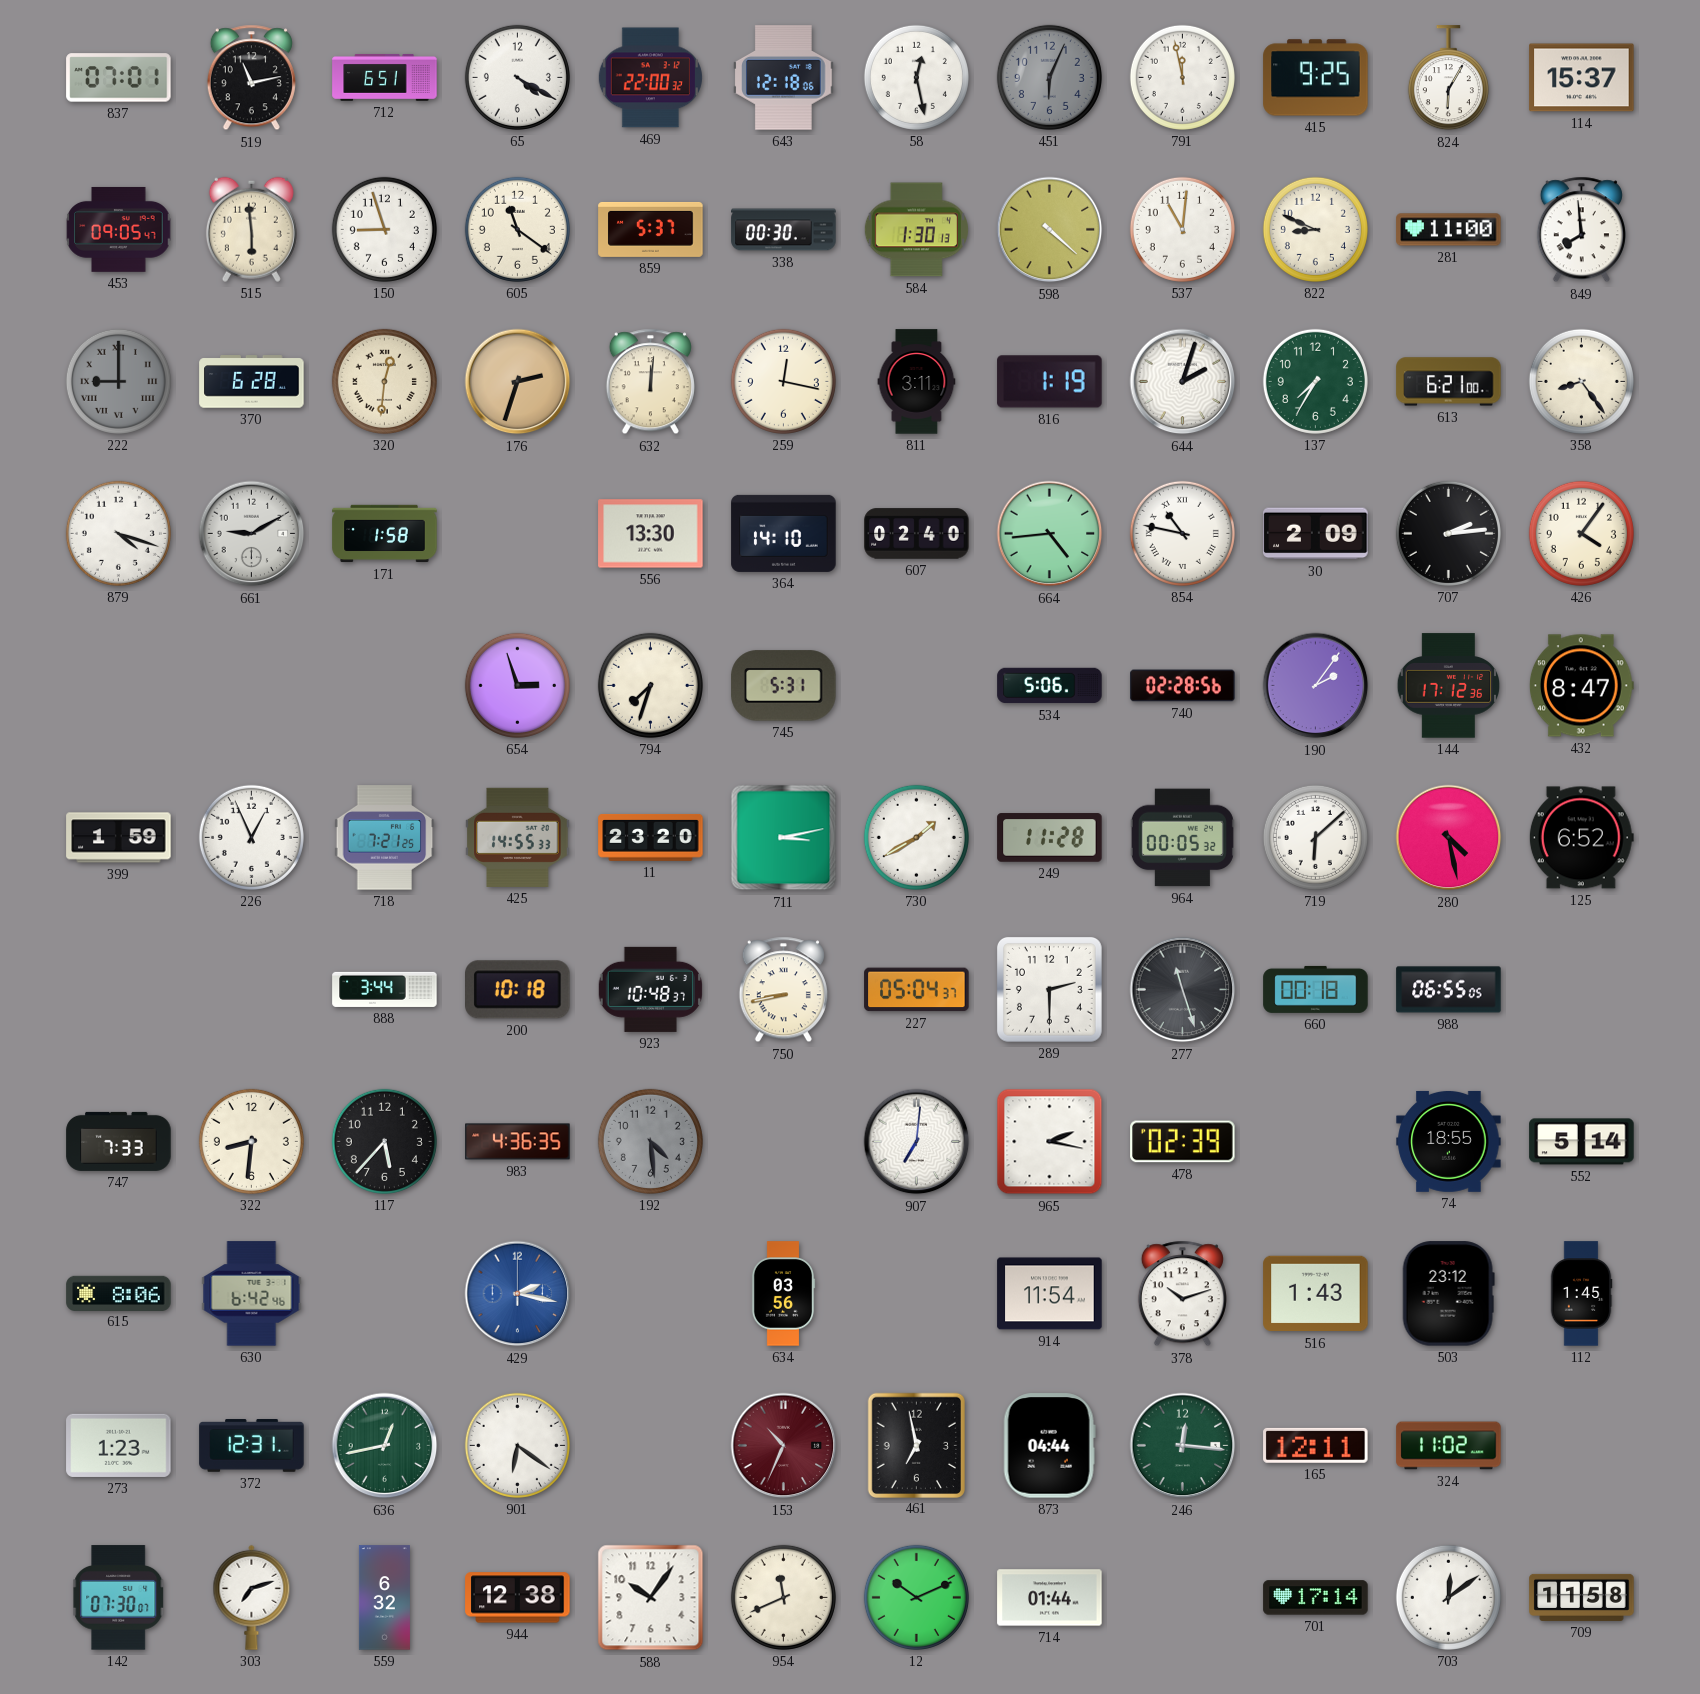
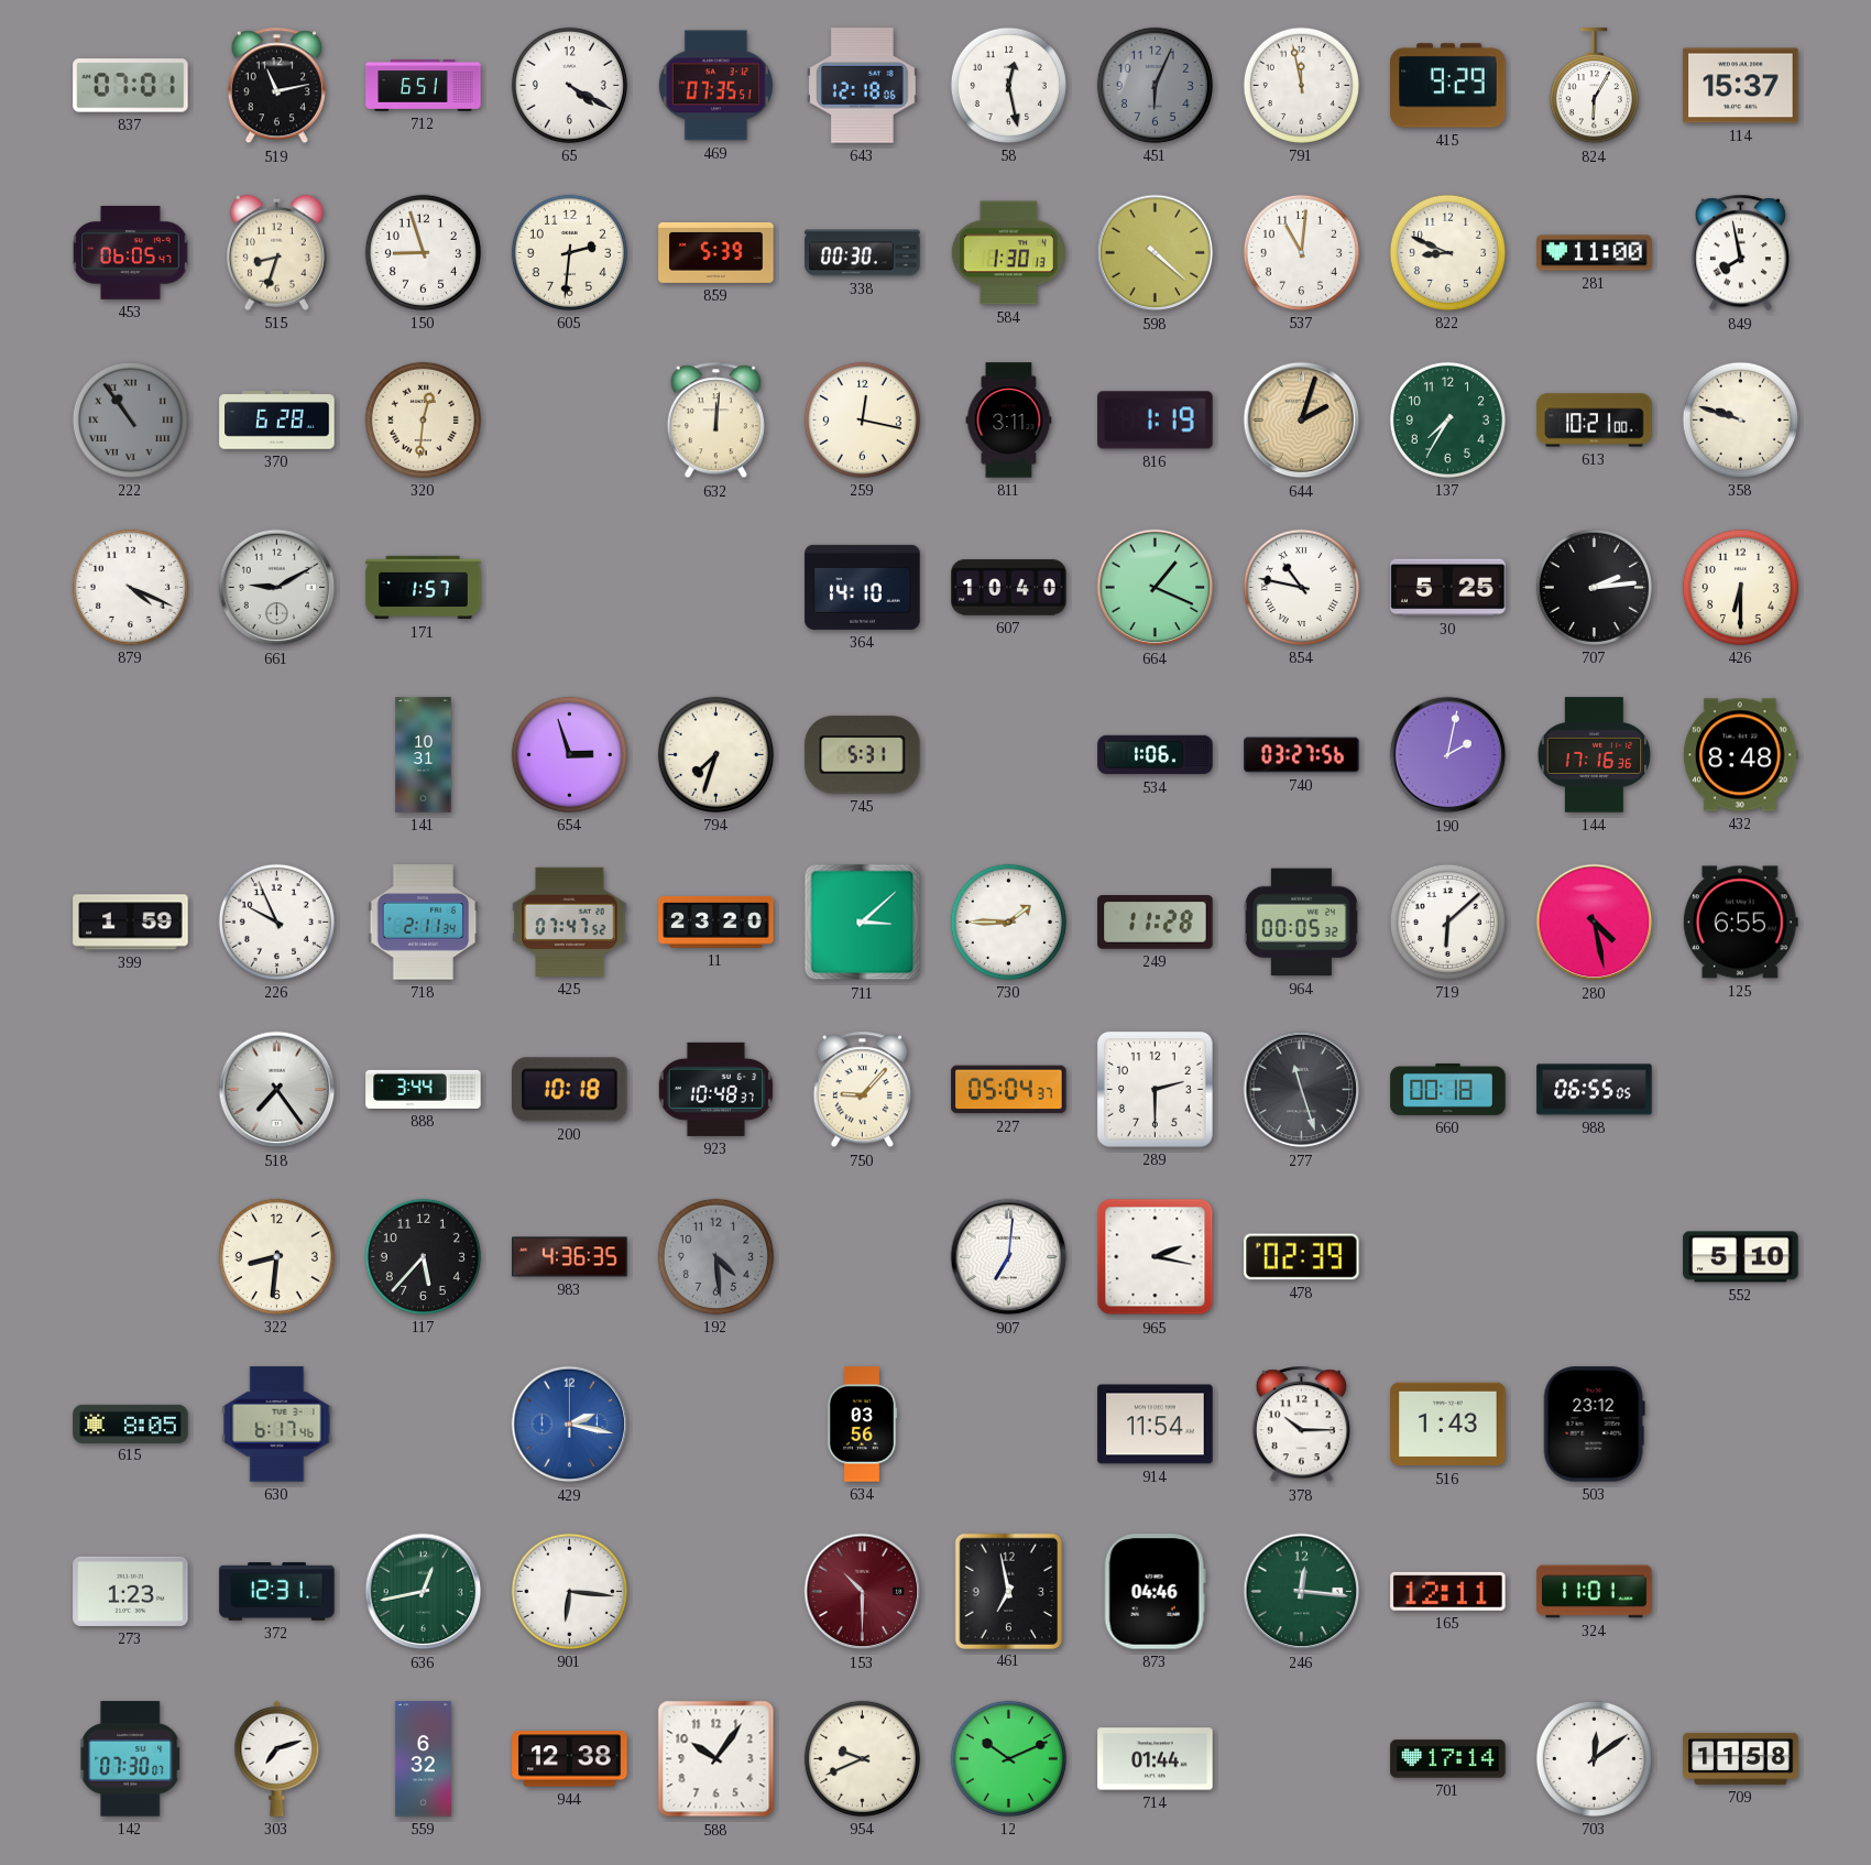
469: 22:00 -> 07:35 (715, 86)
415: 9:25 -> 9:29 (1448, 86)
453: 09:05 -> 06:05 (131, 252)
515: 5:59 -> 8:33 (276, 252)
605: 11:21 -> 2:31 (569, 252)
859: 5:37 -> 5:39 (716, 252)
849: 7:59 -> 7:58 (1740, 253)
222: 9:00 -> 10:54 (130, 419)
176: 2:33 -> none (518, 382)
644 dial: white -> champagne (1302, 421)
613: 6:21 -> 10:21 (1595, 421)
358: 8:24 -> 9:48 (1740, 419)
879: 4:18 -> 4:19 (130, 587)
171: 1:58 -> 1:57 (424, 588)
556: 13:30 -> none (651, 534)
607: 02:40 -> 10:40 (1009, 588)
664: 4:44 -> 1:19 (1156, 588)
30: 2:09 -> 5:25 (1448, 588)
426: 4:06 -> 6:30 (1740, 587)
141: none -> 10:31 (424, 755)
534: 5:06 -> 1:06 (1156, 755)
740: 02:28 -> 03:27 (1302, 755)
190: 2:06 -> 2:02 (1448, 755)
144: 17:12 -> 17:16 (1595, 755)
432: 8:47 -> 8:48 (1740, 755)
226: 12:56 -> 9:56 (276, 921)
718: 7:21 -> 2:11 (424, 923)
425: 14:55 -> 07:47 (570, 921)
711: 3:13 -> 3:08 (863, 923)
730: 1:40 -> 1:45 (1008, 921)
125: 6:52 -> 6:55 (1740, 923)
518: none -> 7:24 (277, 1090)
750: 8:43 -> 9:07 (862, 1090)
747: 7:33 -> none (119, 1141)
74: 18:55 -> none (1449, 1141)
552: 5:14 -> 5:10 (1741, 1257)
615: 8:06 -> 8:05 (131, 1424)
630: 6:42 -> 6:17 (277, 1425)
378: 10:12 -> 10:15 (1301, 1425)
112: 1:45 -> none (1581, 1294)
901: 6:21 -> 6:16 (569, 1591)
153: 10:34 -> 10:30 (863, 1592)
873: 04:44 -> 04:46 (1155, 1592)
324: 11:02 -> 11:01 (1595, 1592)
954: 11:41 -> 9:41 (862, 1758)
